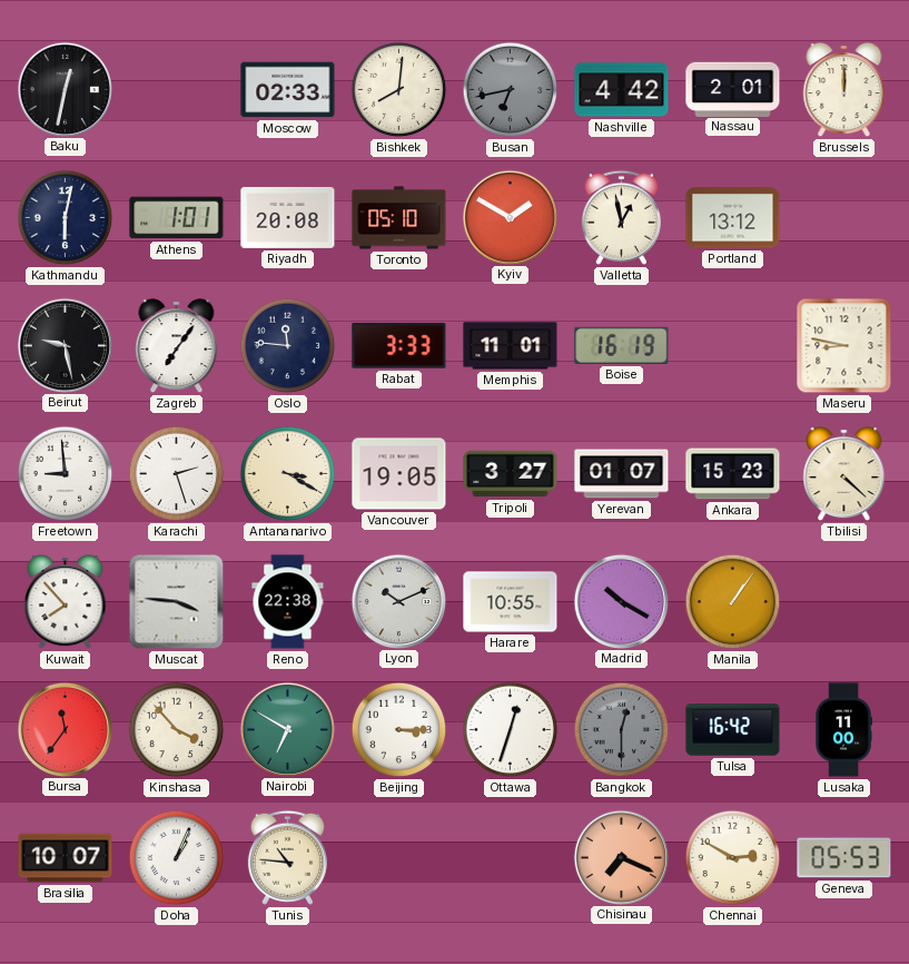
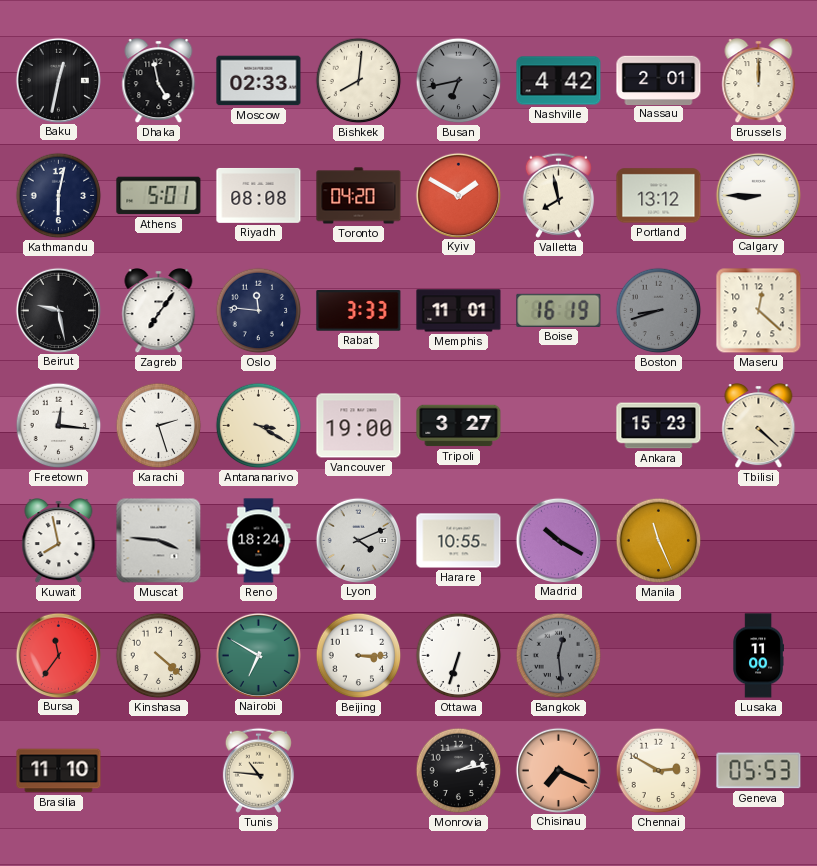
Dhaka: none -> 4:58 (159, 81)
Athens: 1:01 -> 5:01 (159, 196)
Riyadh: 20:08 -> 08:08 (259, 195)
Toronto: 05:10 -> 04:20 (359, 196)
Valletta: 12:58 -> 7:58 (558, 195)
Calgary: none -> 8:45 (758, 195)
Boston: none -> 8:42 (659, 311)
Maseru: 8:47 -> 12:22 (759, 311)
Freetown: 8:59 -> 12:16 (59, 426)
Vancouver: 19:05 -> 19:00 (359, 426)
Yerevan: 01:07 -> none (622, 474)
Kuwait: 7:53 -> 7:58 (59, 541)
Reno: 22:38 -> 18:24 (259, 541)
Lyon: 10:11 -> 4:11 (358, 540)
Manila: 1:06 -> 11:26 (659, 541)
Kinshasa: 3:53 -> 4:22 (159, 656)
Ottawa: 12:33 -> 6:33 (459, 656)
Bangkok: 12:30 -> 12:29 (559, 656)
Tulsa: 16:42 -> none (733, 730)
Brasilia: 10:07 -> 11:10 (59, 771)
Doha: 1:04 -> none (177, 858)
Monrovia: none -> 2:13 (459, 771)
